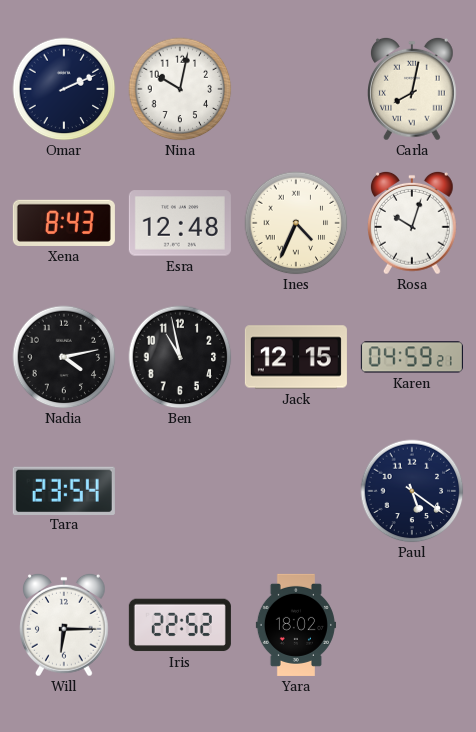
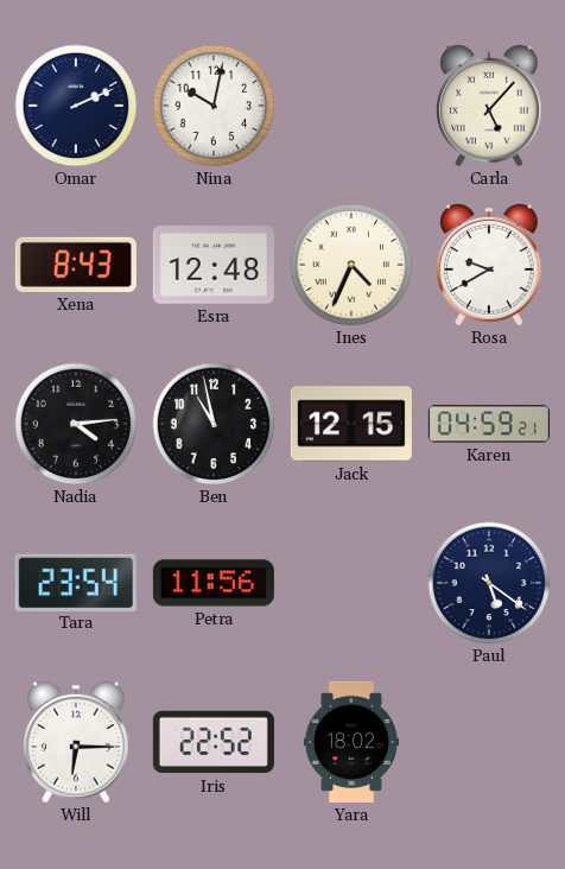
Carla: 8:02 -> 5:07 (490, 106)
Rosa: 10:03 -> 9:40 (490, 265)
Nadia: 4:13 -> 4:14 (76, 424)
Petra: none -> 11:56 (214, 583)
